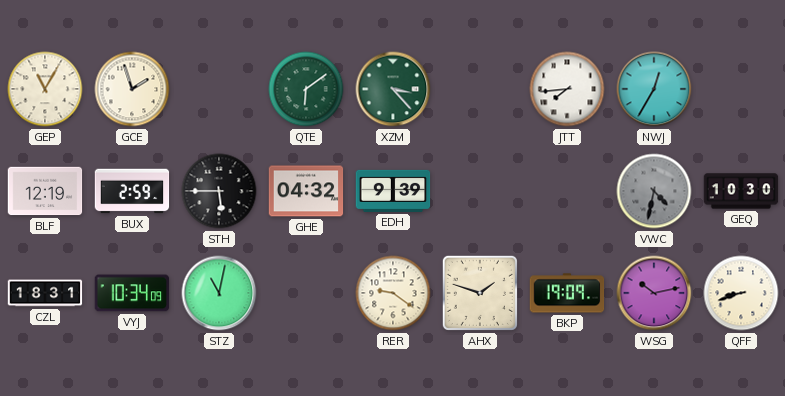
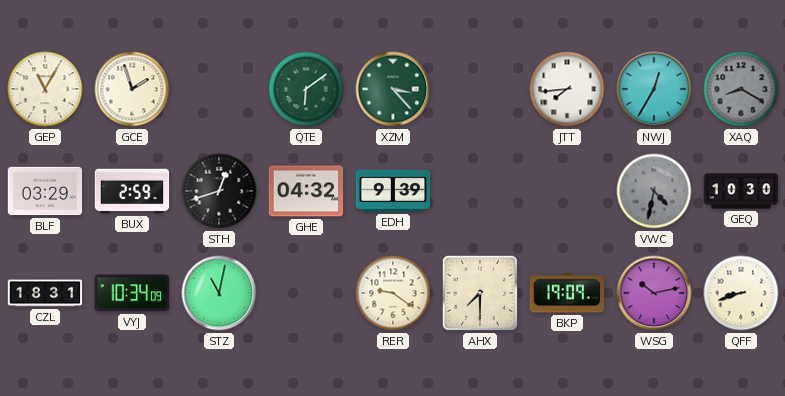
XAQ: none -> 8:20 (741, 89)
BLF: 12:19 -> 03:29 (45, 191)
STH: 5:45 -> 12:42 (219, 191)
AHX: 1:48 -> 7:30 (480, 293)
